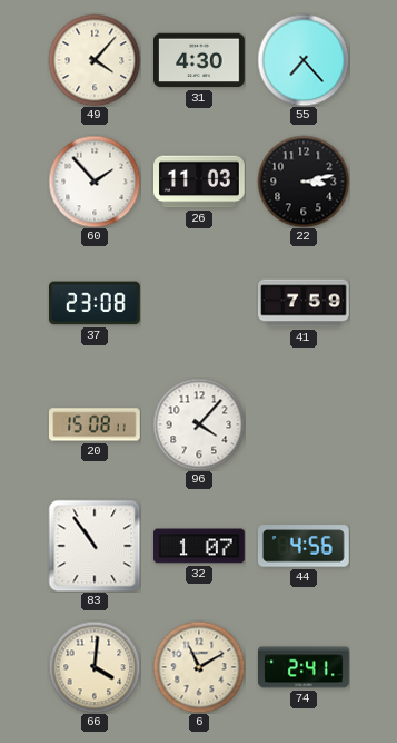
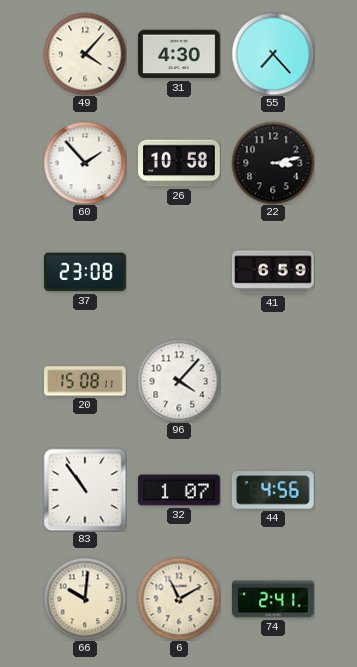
26: 11:03 -> 10:58 (180, 163)
41: 7:59 -> 6:59 (274, 272)
66: 4:01 -> 10:01 (85, 599)
